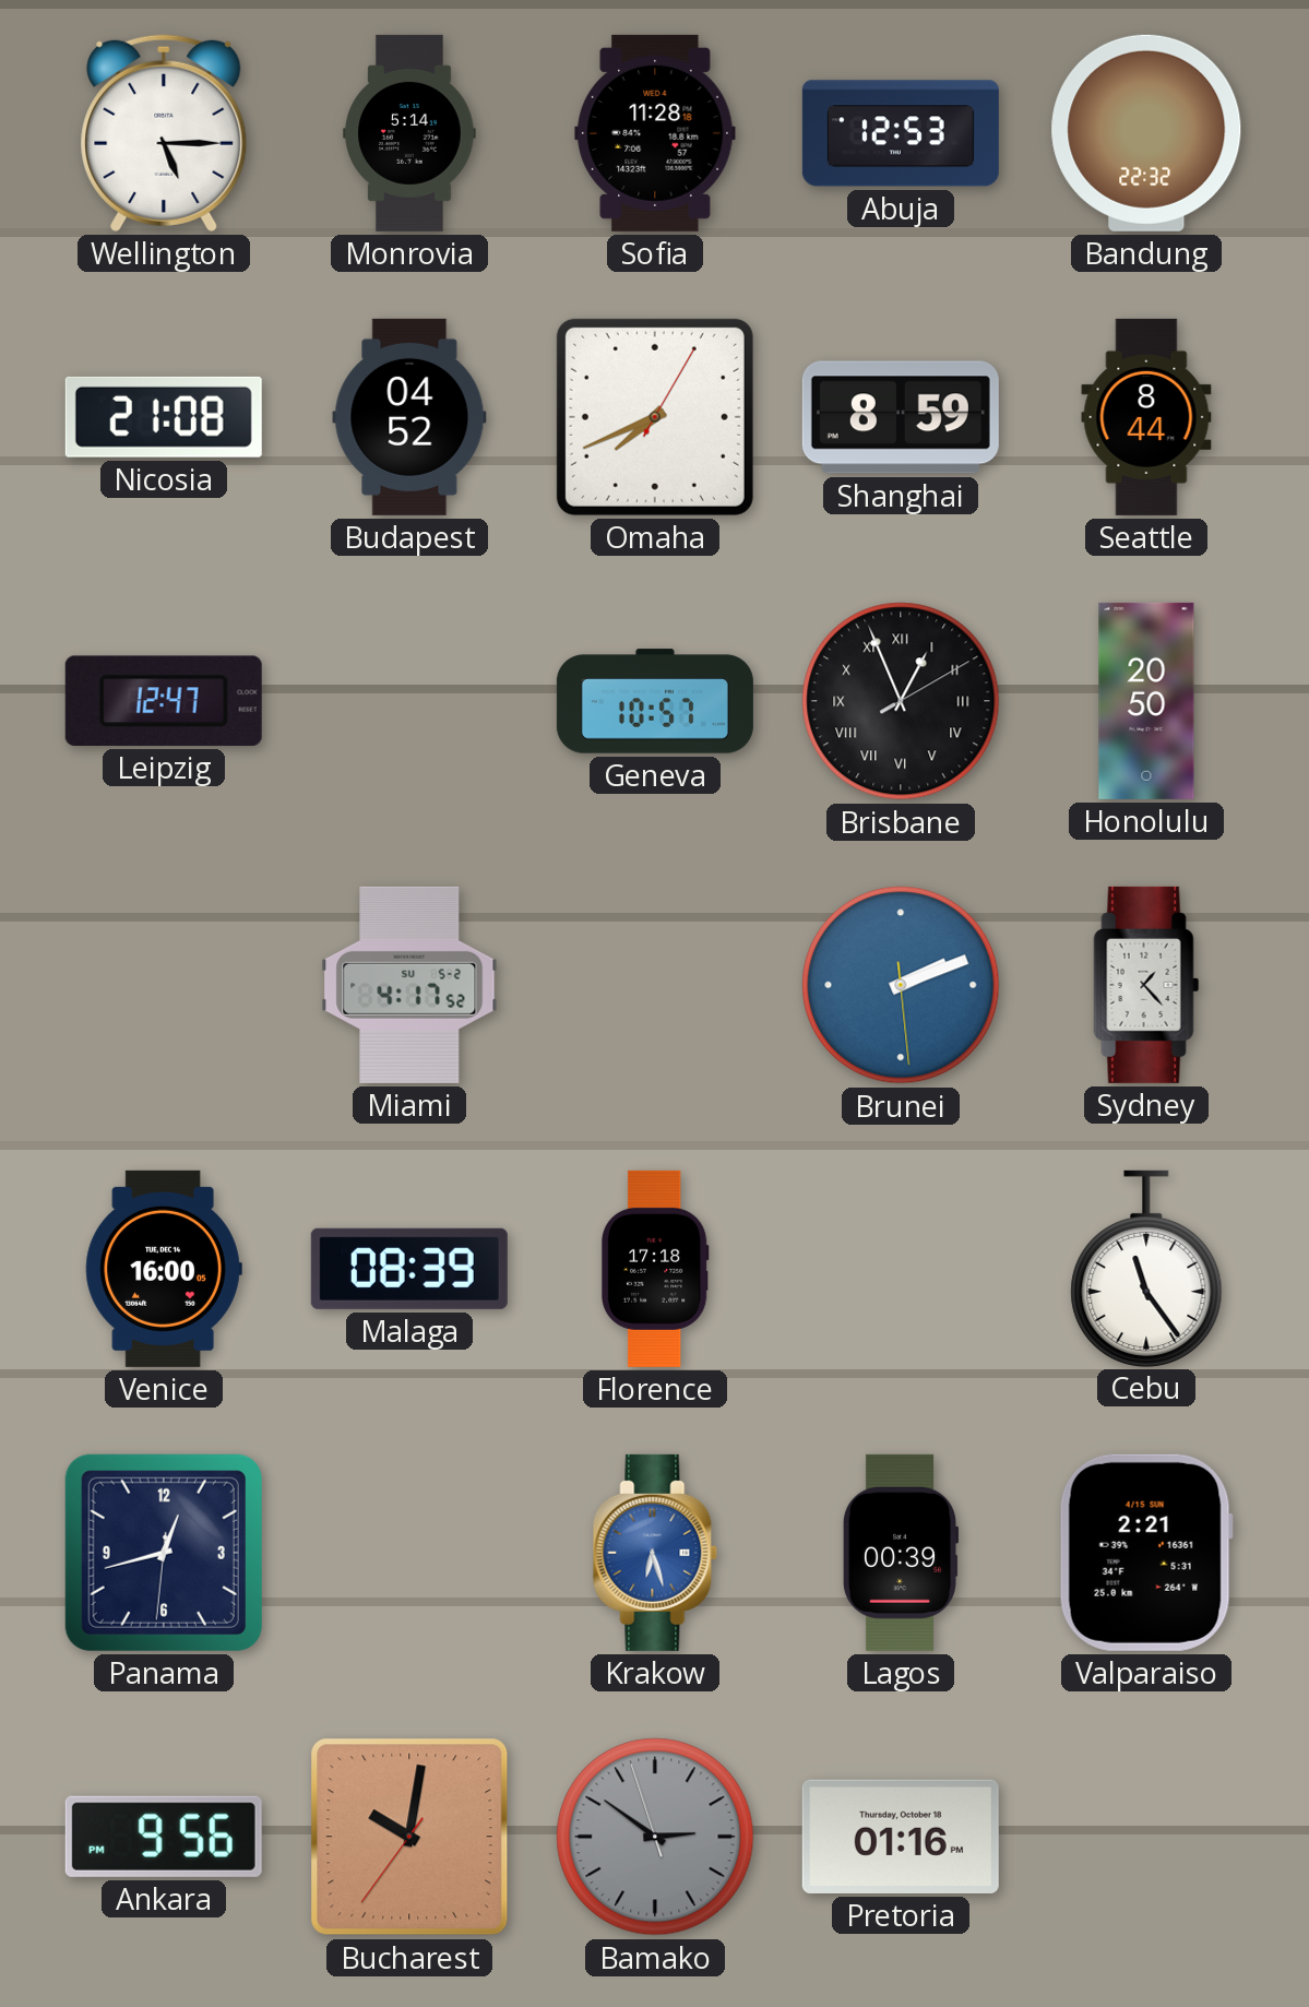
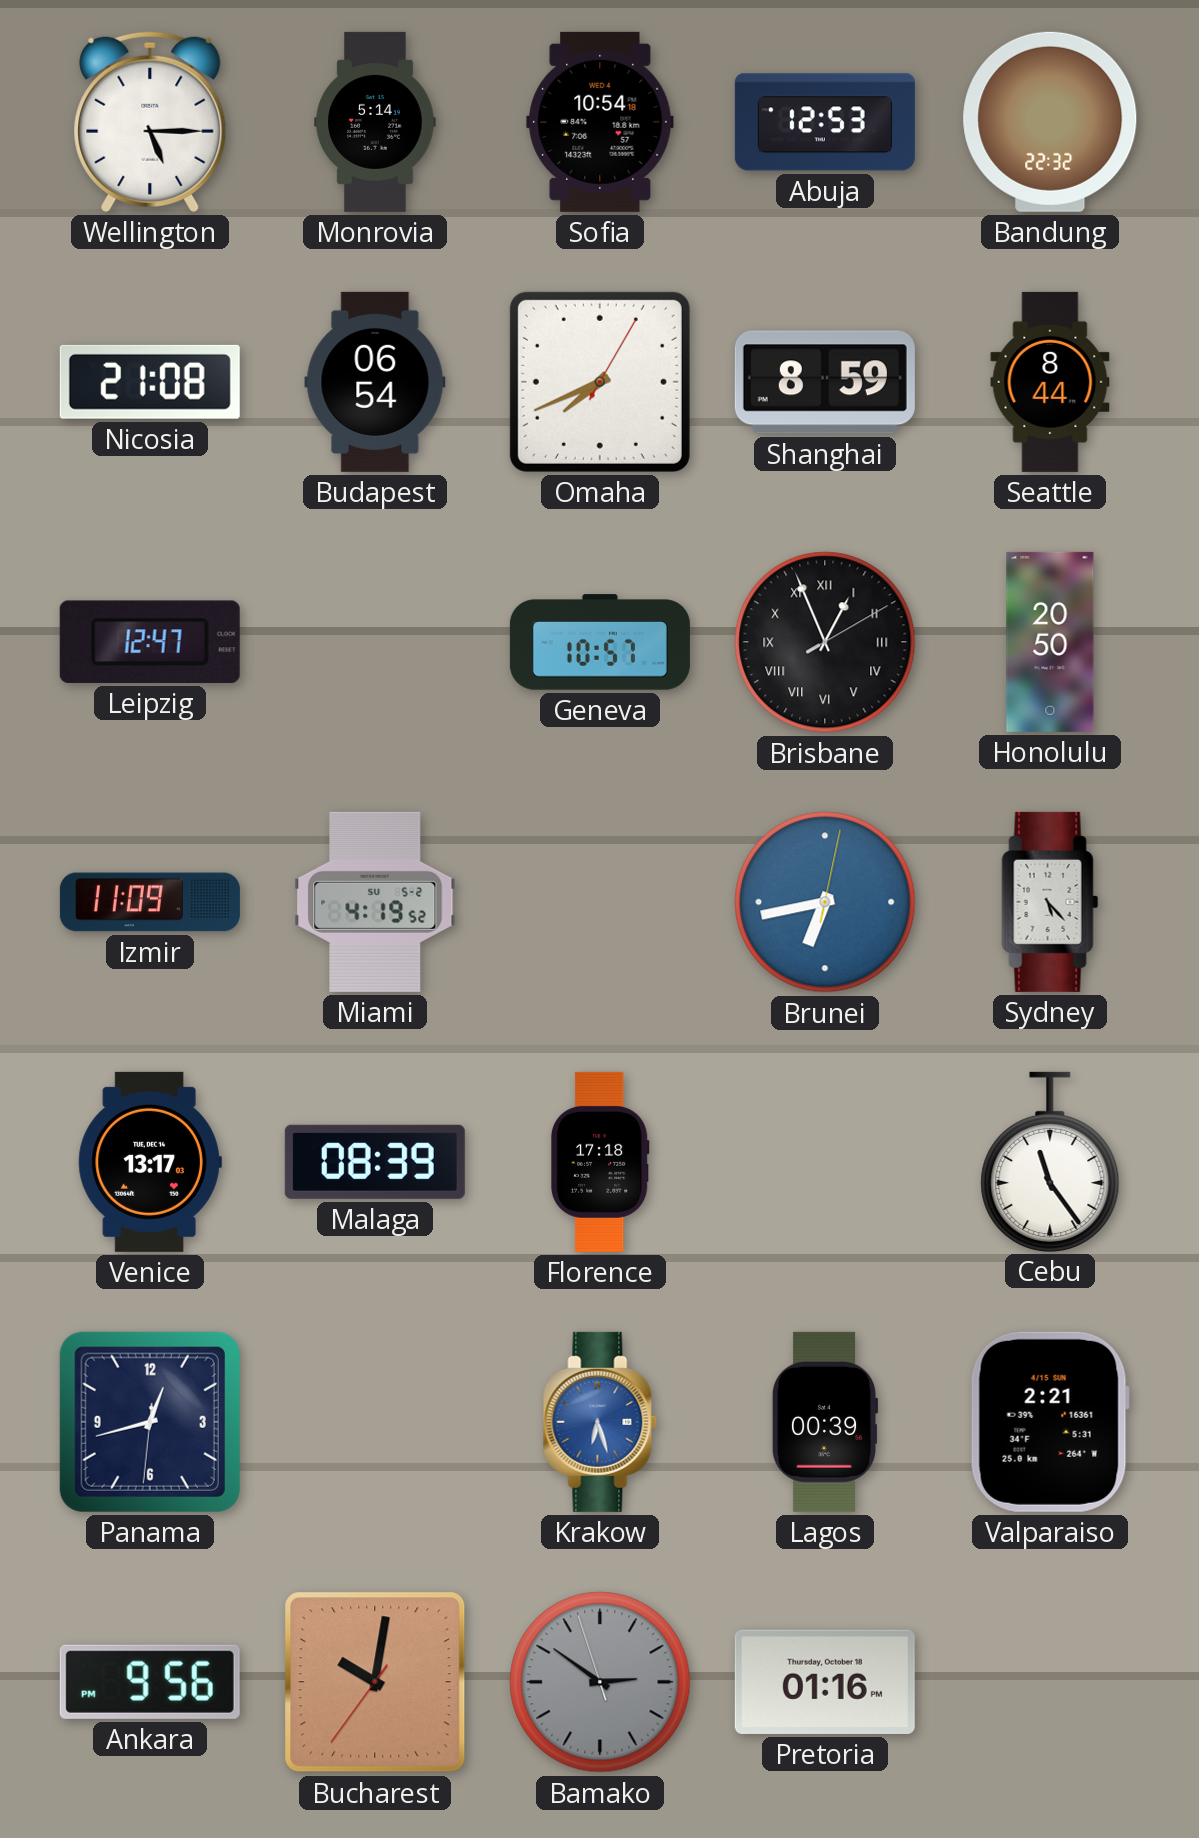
Sofia: 11:28 -> 10:54 (600, 122)
Budapest: 04:52 -> 06:54 (375, 382)
Izmir: none -> 11:09 (150, 902)
Miami: 4:17 -> 4:19 (375, 902)
Brunei: 2:11 -> 6:43 (825, 902)
Sydney: 1:23 -> 5:23 (1050, 902)
Venice: 16:00 -> 13:17 (150, 1162)
